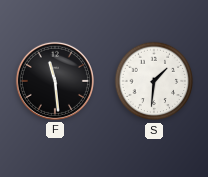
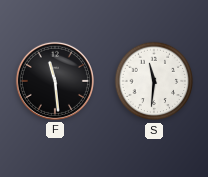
S: 1:31 -> 11:31 (154, 81)
